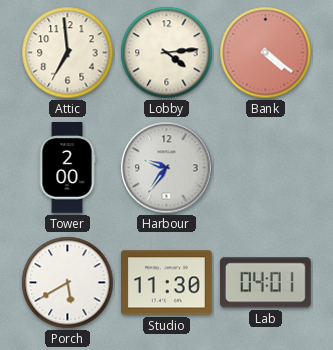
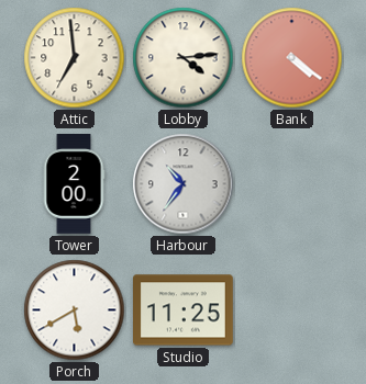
Harbour: 9:36 -> 10:36 (184, 184)
Studio: 11:30 -> 11:25 (184, 310)
Lab: 04:01 -> none (265, 283)
